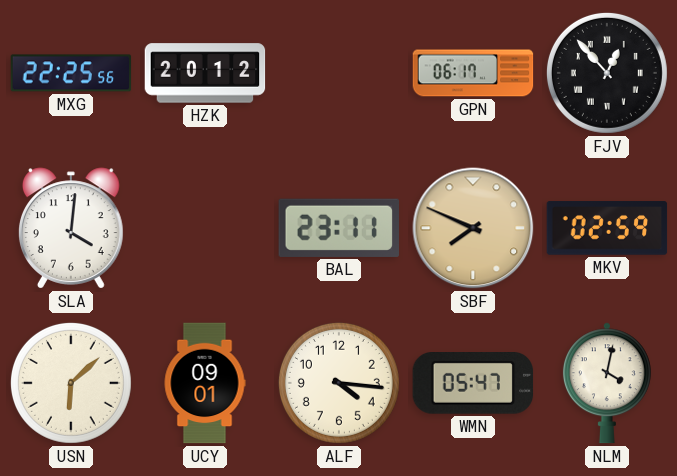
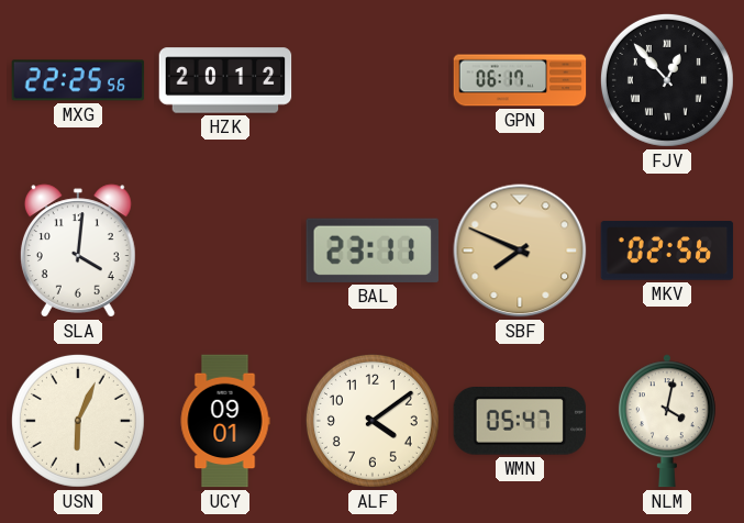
MKV: 02:59 -> 02:56 (667, 251)
USN: 6:08 -> 6:04 (78, 421)
ALF: 4:16 -> 4:09 (373, 421)
